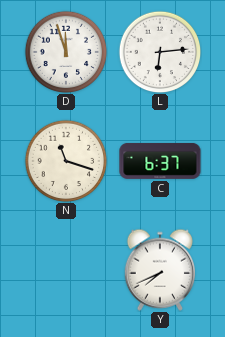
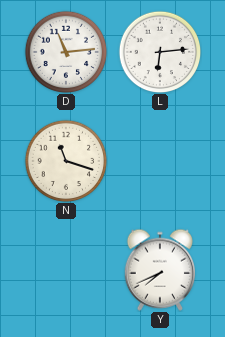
D: 11:57 -> 11:14 (66, 52)
C: 6:37 -> none (160, 161)
